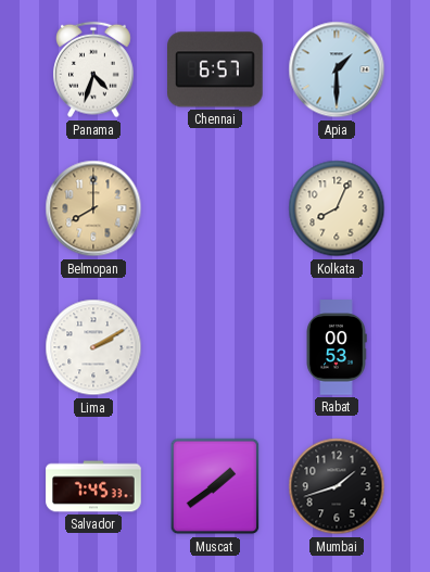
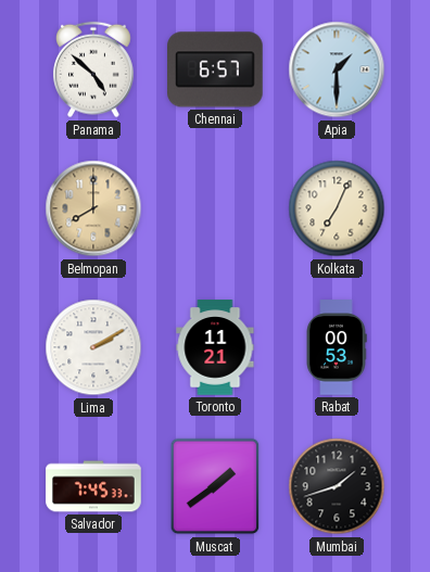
Panama: 4:33 -> 4:52 (94, 69)
Kolkata: 8:04 -> 7:04 (337, 208)
Toronto: none -> 11:21 (215, 347)
